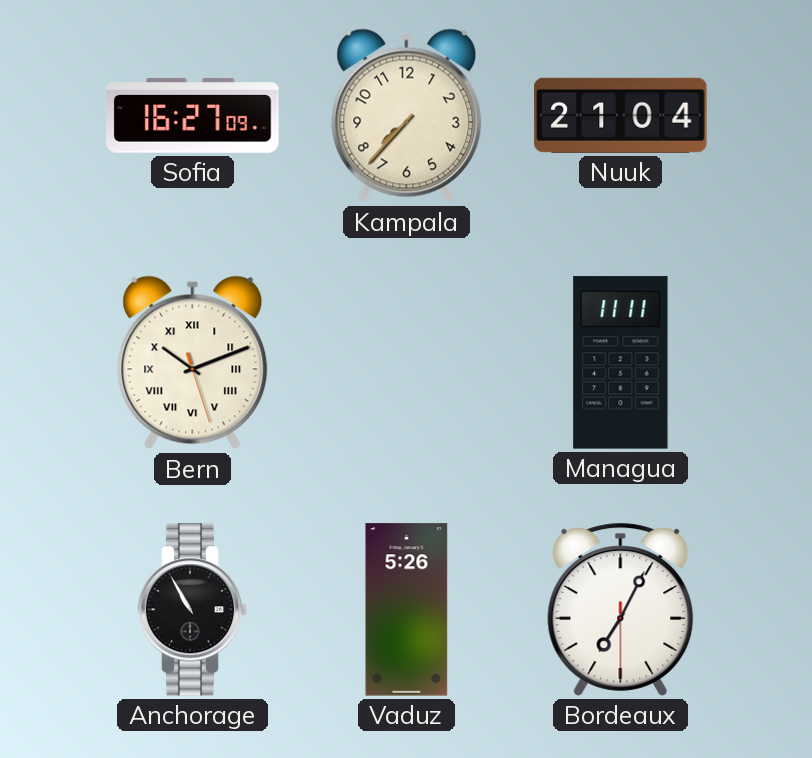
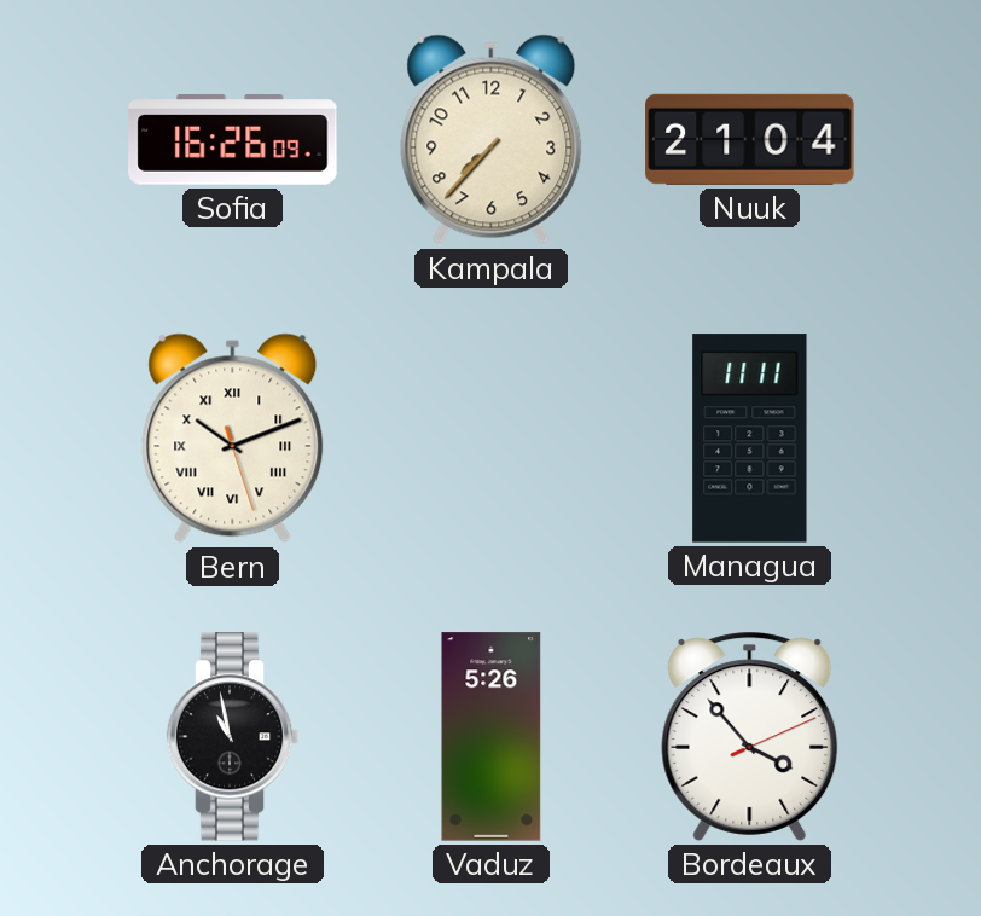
Sofia: 16:27 -> 16:26 (233, 140)
Anchorage: 10:55 -> 10:58 (233, 737)
Bordeaux: 7:04 -> 3:53 (750, 736)
